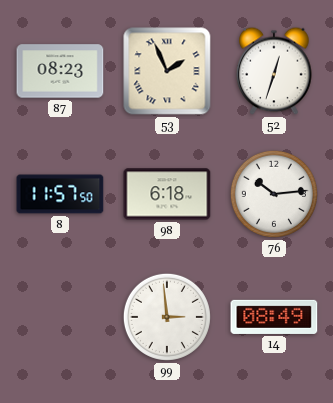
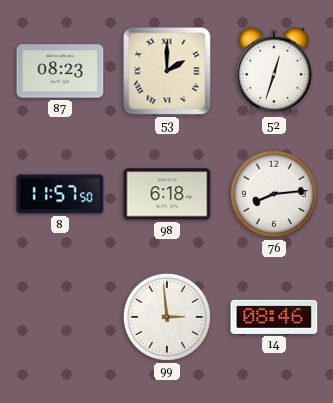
53: 1:56 -> 2:00 (167, 71)
76: 10:14 -> 8:14 (274, 194)
14: 08:49 -> 08:46 (274, 317)
